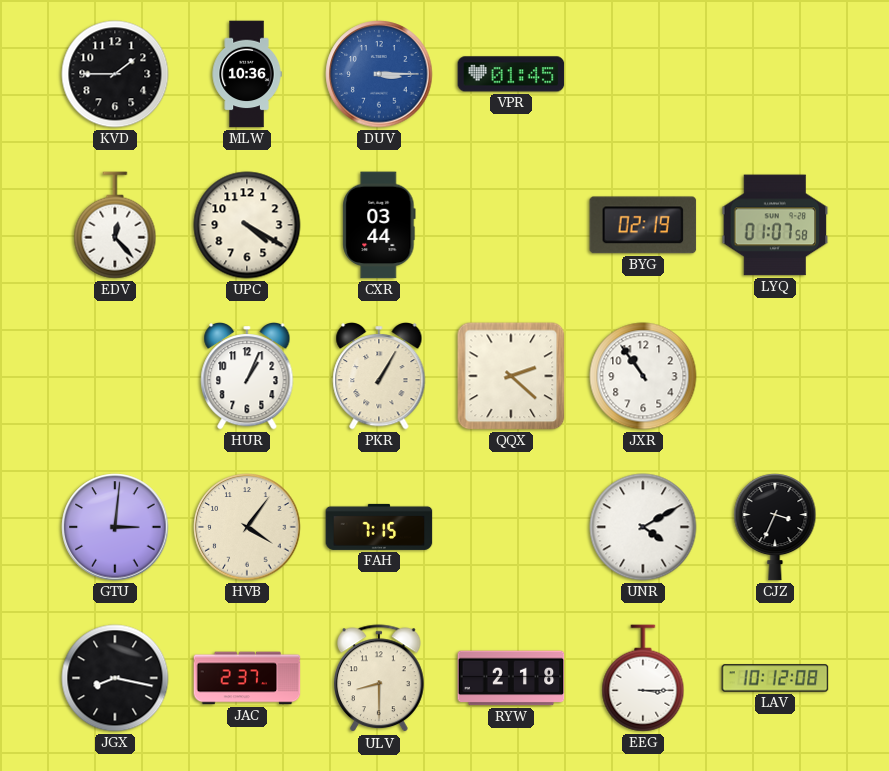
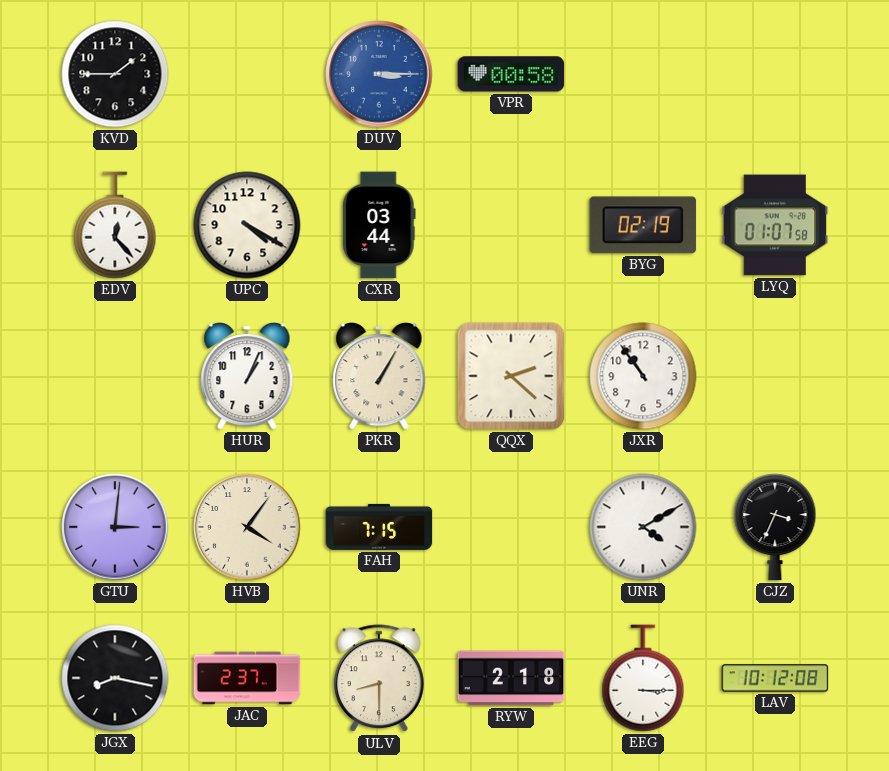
MLW: 10:36 -> none (247, 74)
VPR: 01:45 -> 00:58 (511, 74)
